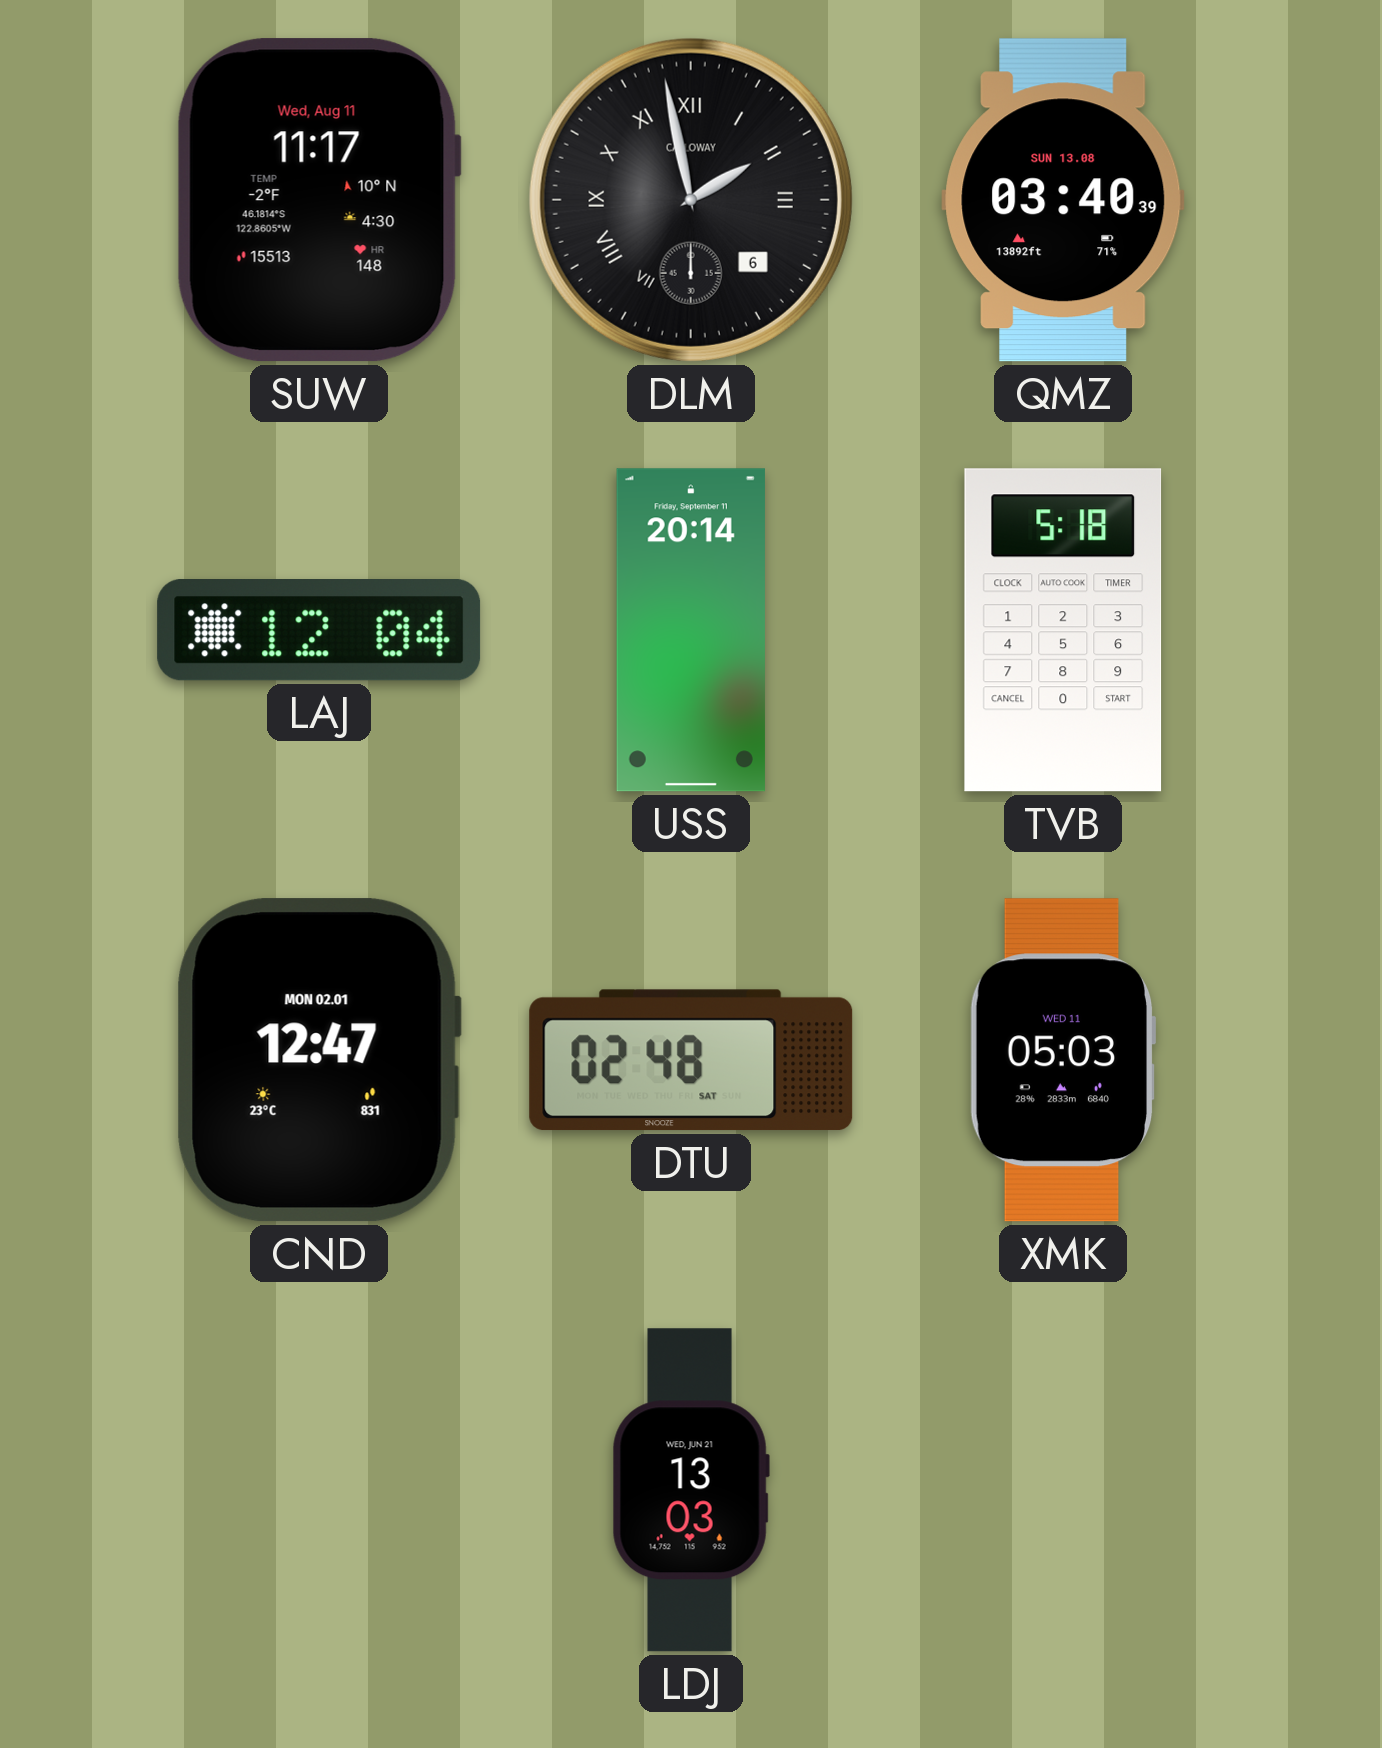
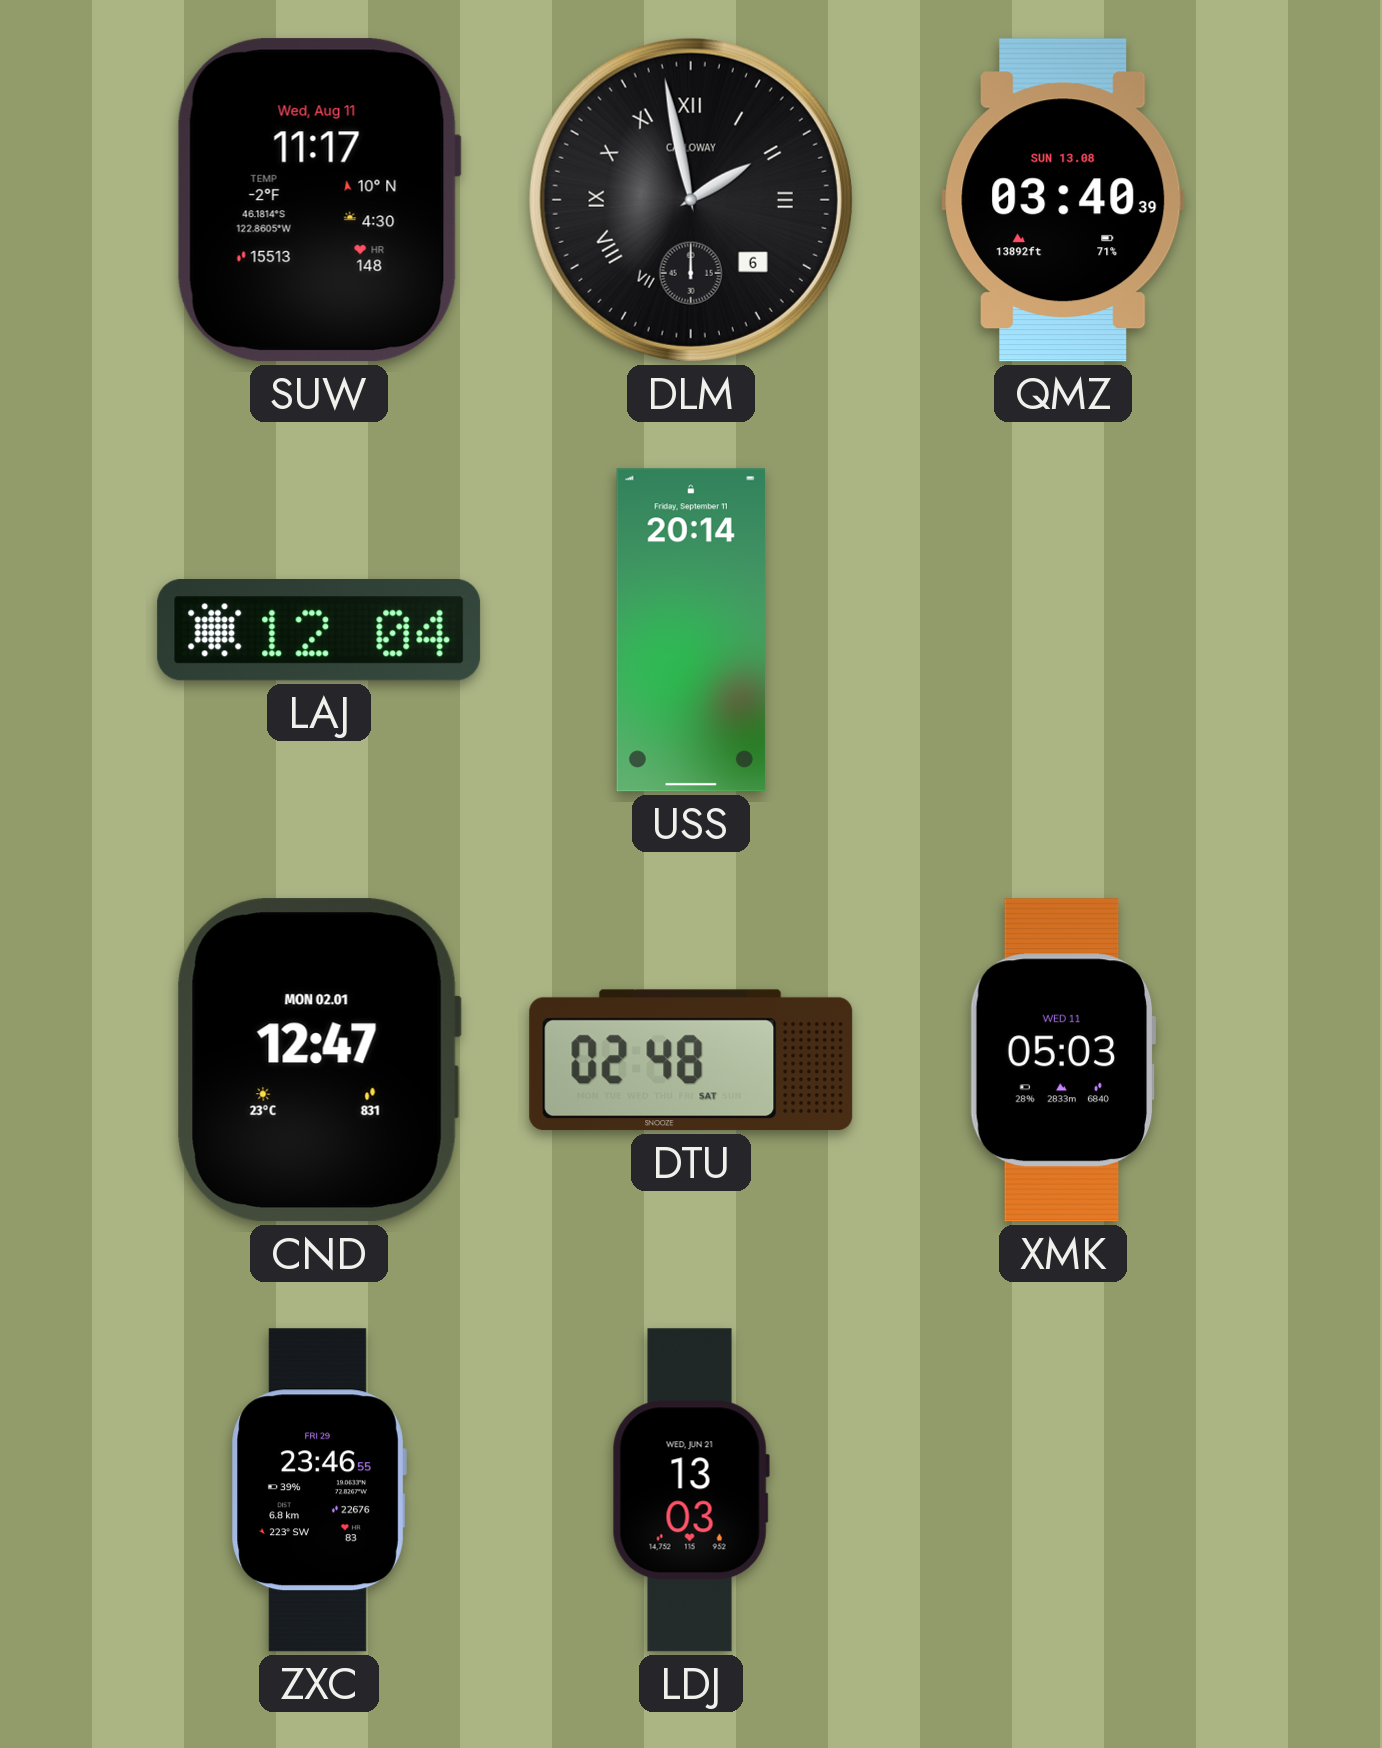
TVB: 5:18 -> none (1063, 630)
ZXC: none -> 23:46 (319, 1490)
